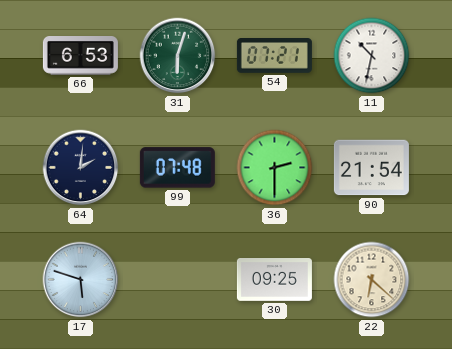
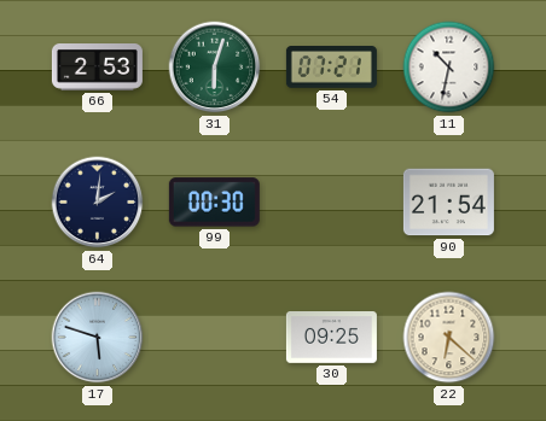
66: 6:53 -> 2:53 (97, 68)
99: 07:48 -> 00:30 (214, 203)
36: 2:30 -> none (275, 168)
